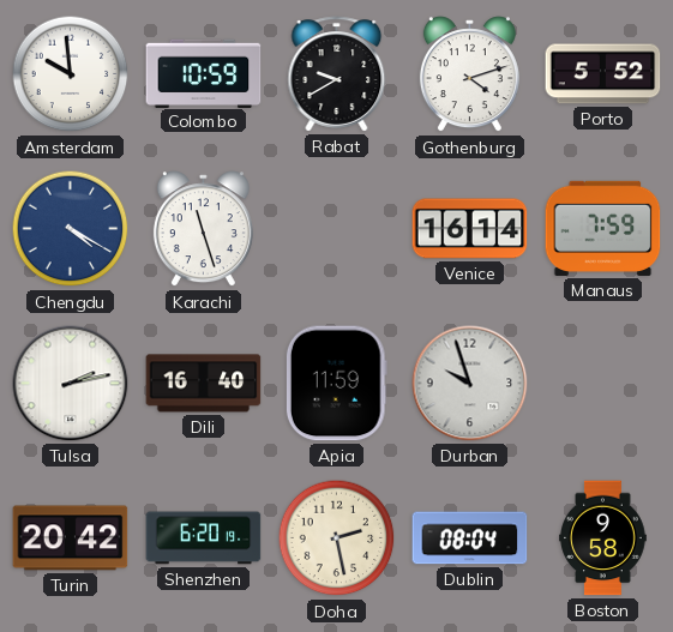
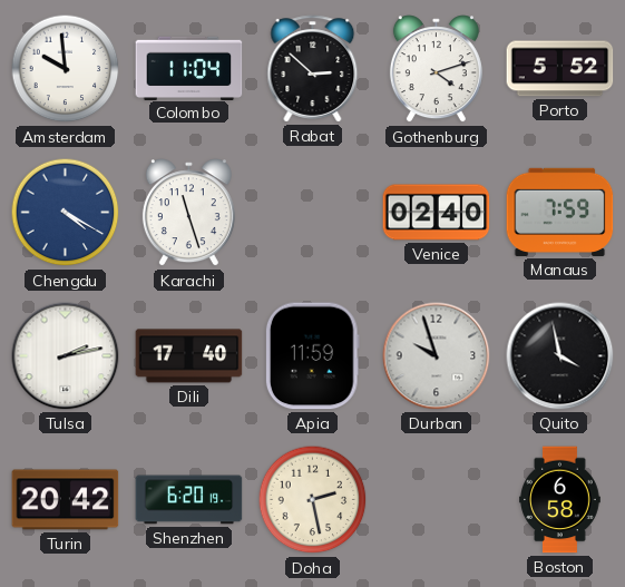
Colombo: 10:59 -> 11:04 (189, 68)
Rabat: 9:40 -> 2:52 (313, 69)
Venice: 16:14 -> 02:40 (437, 213)
Dili: 16:40 -> 17:40 (189, 356)
Quito: none -> 3:58 (560, 356)
Dublin: 08:04 -> none (470, 538)
Boston: 9:58 -> 6:58 (560, 500)
